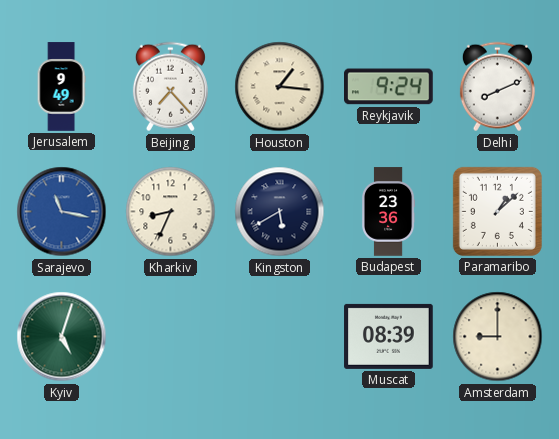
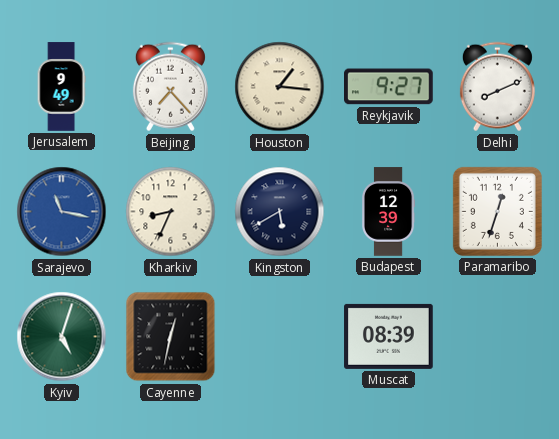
Reykjavik: 9:24 -> 9:27 (389, 87)
Budapest: 23:36 -> 12:39 (388, 212)
Paramaribo: 1:08 -> 12:33 (497, 211)
Cayenne: none -> 12:32 (171, 337)
Amsterdam: 9:00 -> none (498, 337)
